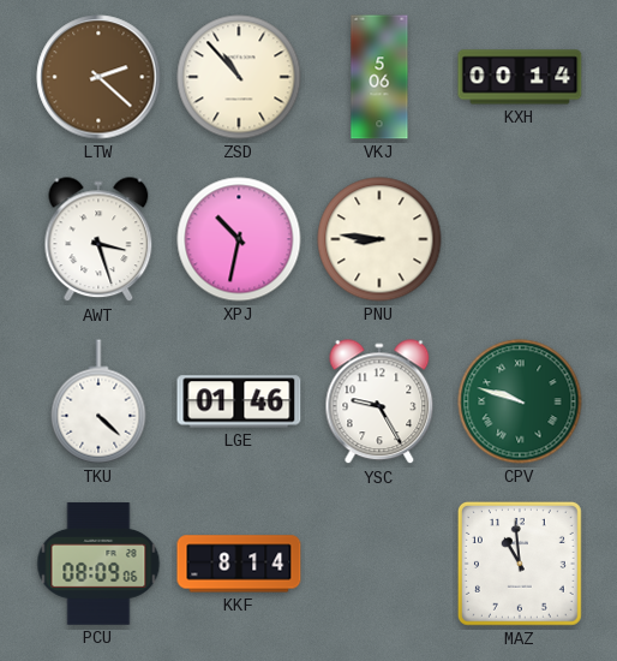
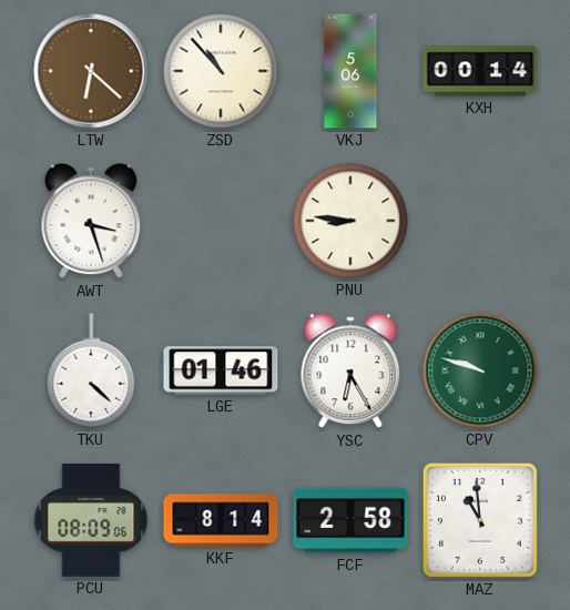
LTW: 2:22 -> 6:22 (91, 71)
XPJ: 10:32 -> none (239, 239)
YSC: 9:25 -> 6:25 (350, 372)
FCF: none -> 2:58 (350, 520)
